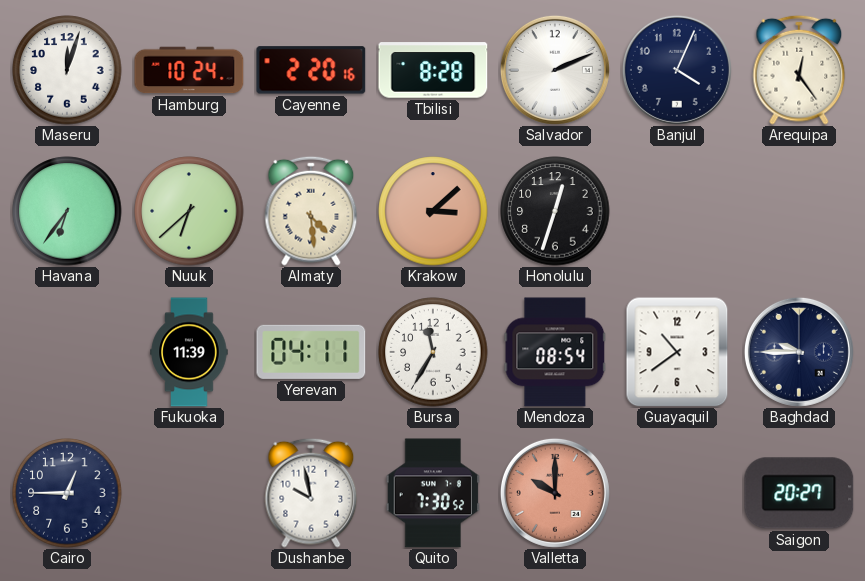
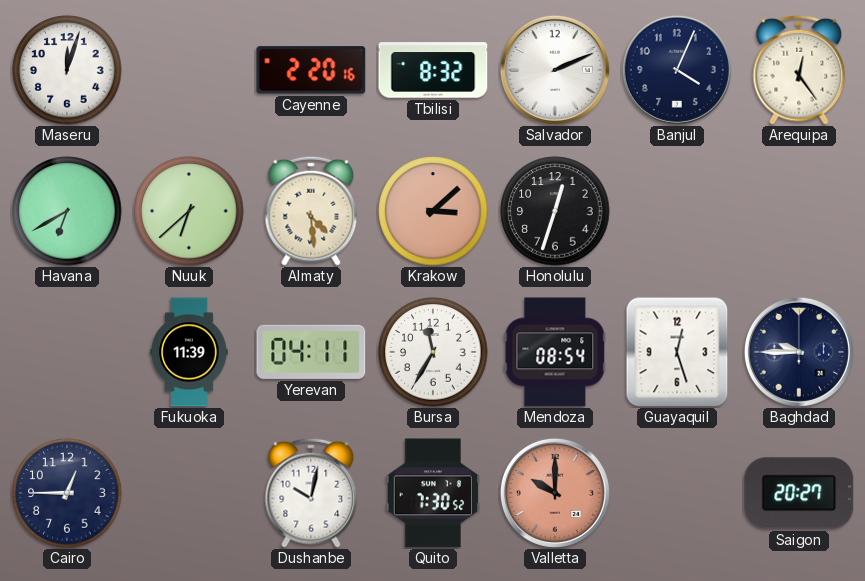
Hamburg: 10:24 -> none (189, 70)
Tbilisi: 8:28 -> 8:32 (433, 70)
Havana: 6:36 -> 6:40 (67, 211)
Guayaquil: 10:39 -> 12:27 (677, 352)
Dushanbe: 9:58 -> 10:02 (311, 493)
